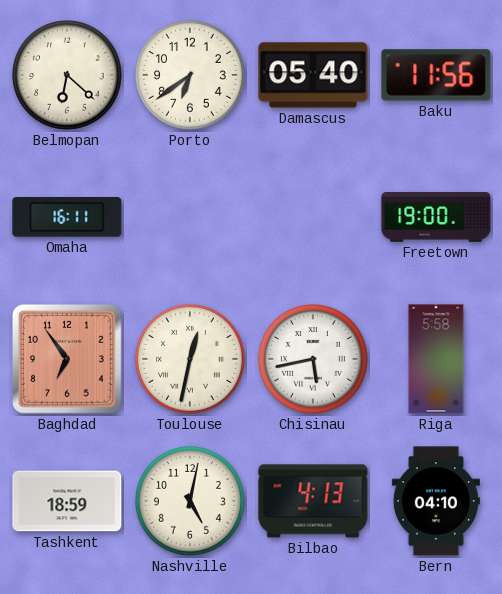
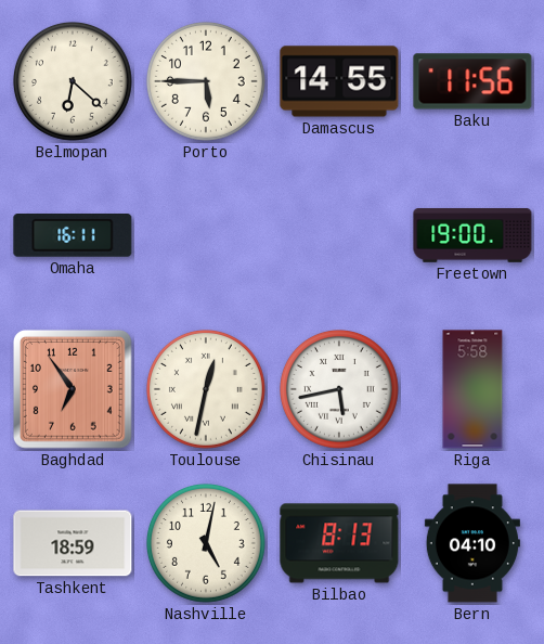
Porto: 6:39 -> 5:45 (206, 81)
Damascus: 05:40 -> 14:55 (339, 81)
Bilbao: 4:13 -> 8:13 (339, 543)
